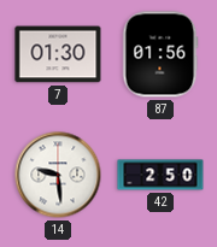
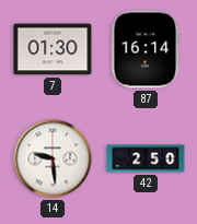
87: 01:56 -> 16:14 (146, 49)
